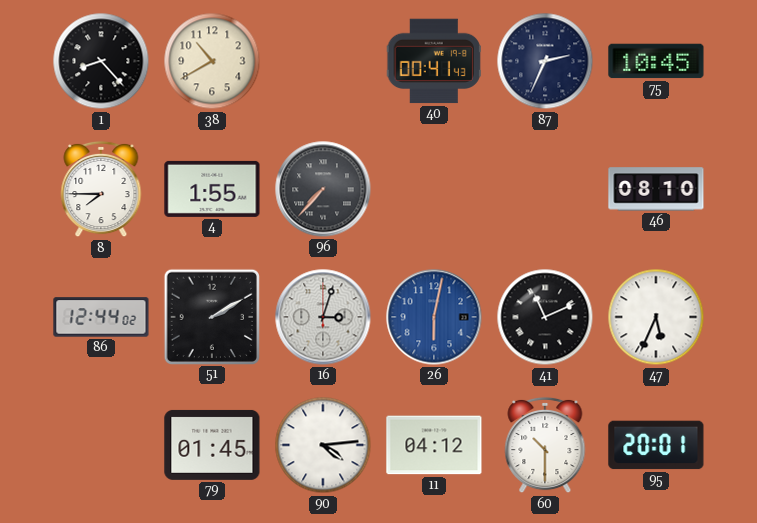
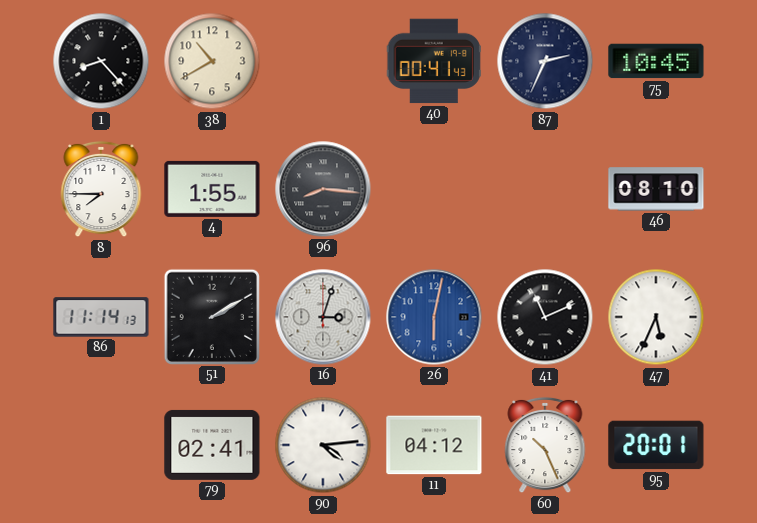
96: 7:37 -> 8:16 (323, 189)
86: 12:44 -> 11:14 (101, 317)
79: 01:45 -> 02:41 (212, 445)
60: 10:30 -> 10:26 (545, 445)
